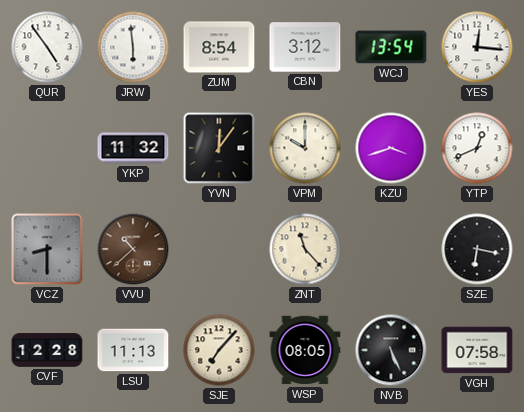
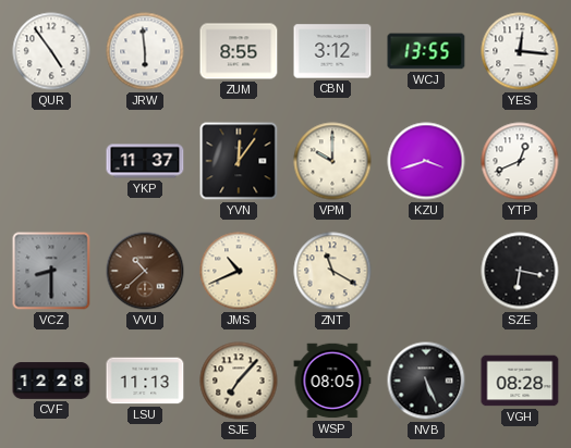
ZUM: 8:54 -> 8:55 (239, 51)
WCJ: 13:54 -> 13:55 (426, 51)
YKP: 11:32 -> 11:37 (145, 161)
JMS: none -> 10:41 (239, 271)
ZNT: 11:23 -> 11:20 (332, 271)
VGH: 07:58 -> 08:28 (520, 381)
